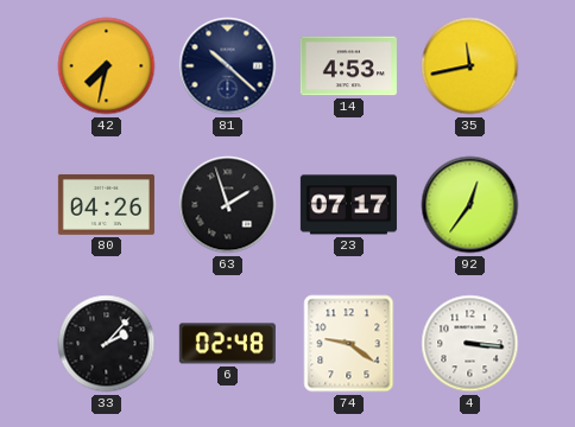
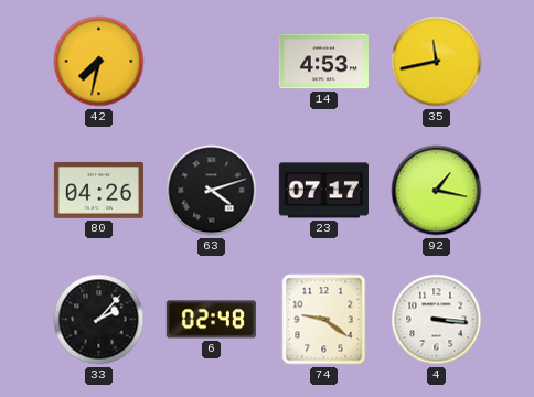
81: 10:22 -> none (228, 66)
63: 1:57 -> 4:12 (212, 191)
92: 12:36 -> 1:17 (437, 191)
